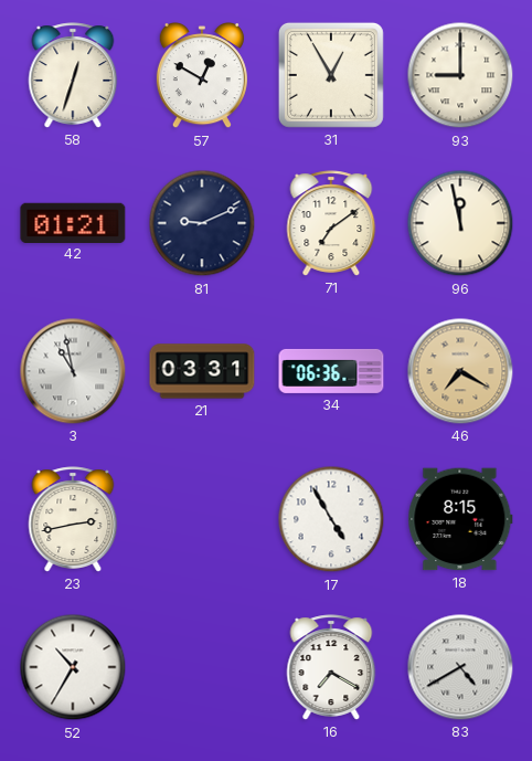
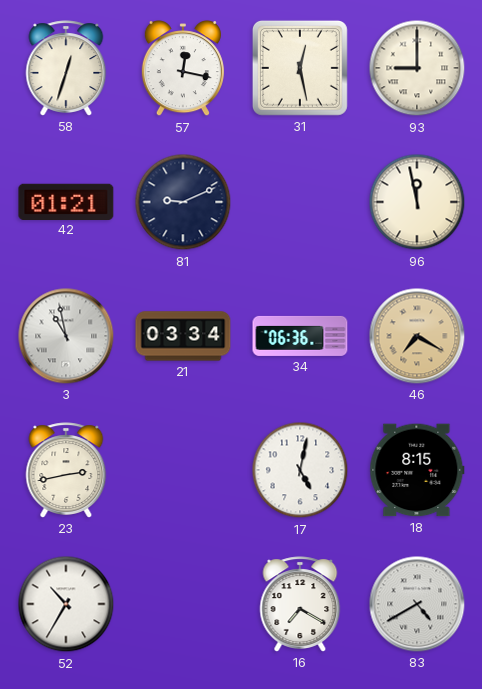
57: 12:50 -> 12:17 (183, 69)
31: 12:55 -> 12:28 (300, 68)
71: 7:09 -> none (331, 223)
21: 03:31 -> 03:34 (183, 336)
17: 4:55 -> 5:02 (300, 470)
